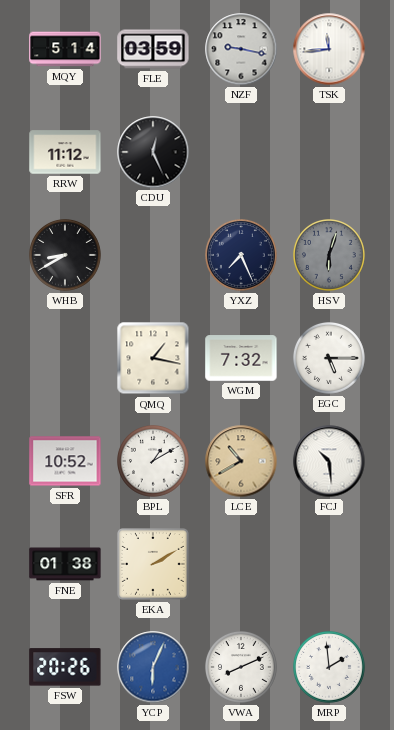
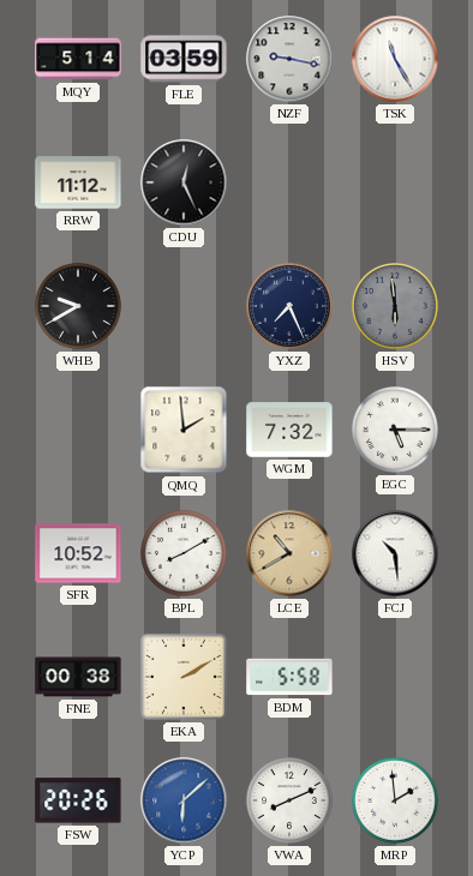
TSK: 11:44 -> 11:25 (395, 59)
WHB: 8:40 -> 9:40 (79, 307)
HSV: 6:03 -> 5:59 (396, 307)
QMQ: 1:17 -> 1:59 (184, 430)
BPL: 1:10 -> 8:10 (185, 554)
FNE: 01:38 -> 00:38 (78, 677)
BDM: none -> 5:58 (289, 677)
YCP: 6:04 -> 6:08 (184, 800)
